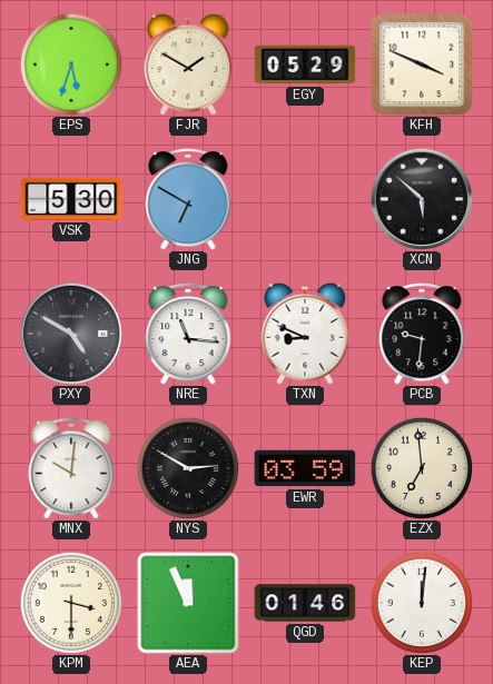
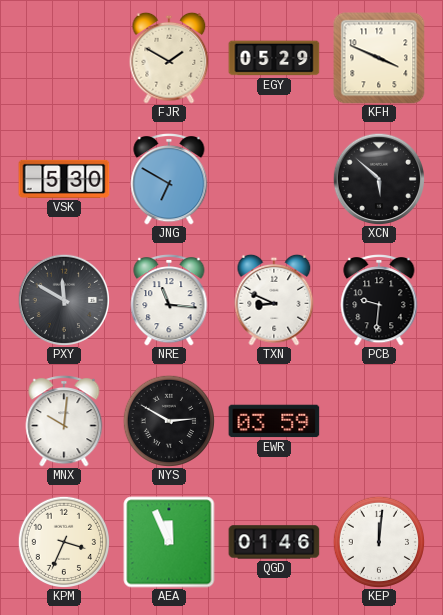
EPS: 5:33 -> none (70, 63)
PXY: 4:50 -> 11:50 (63, 299)
EZX: 6:59 -> none (421, 467)
KPM: 3:30 -> 3:34 (63, 541)
